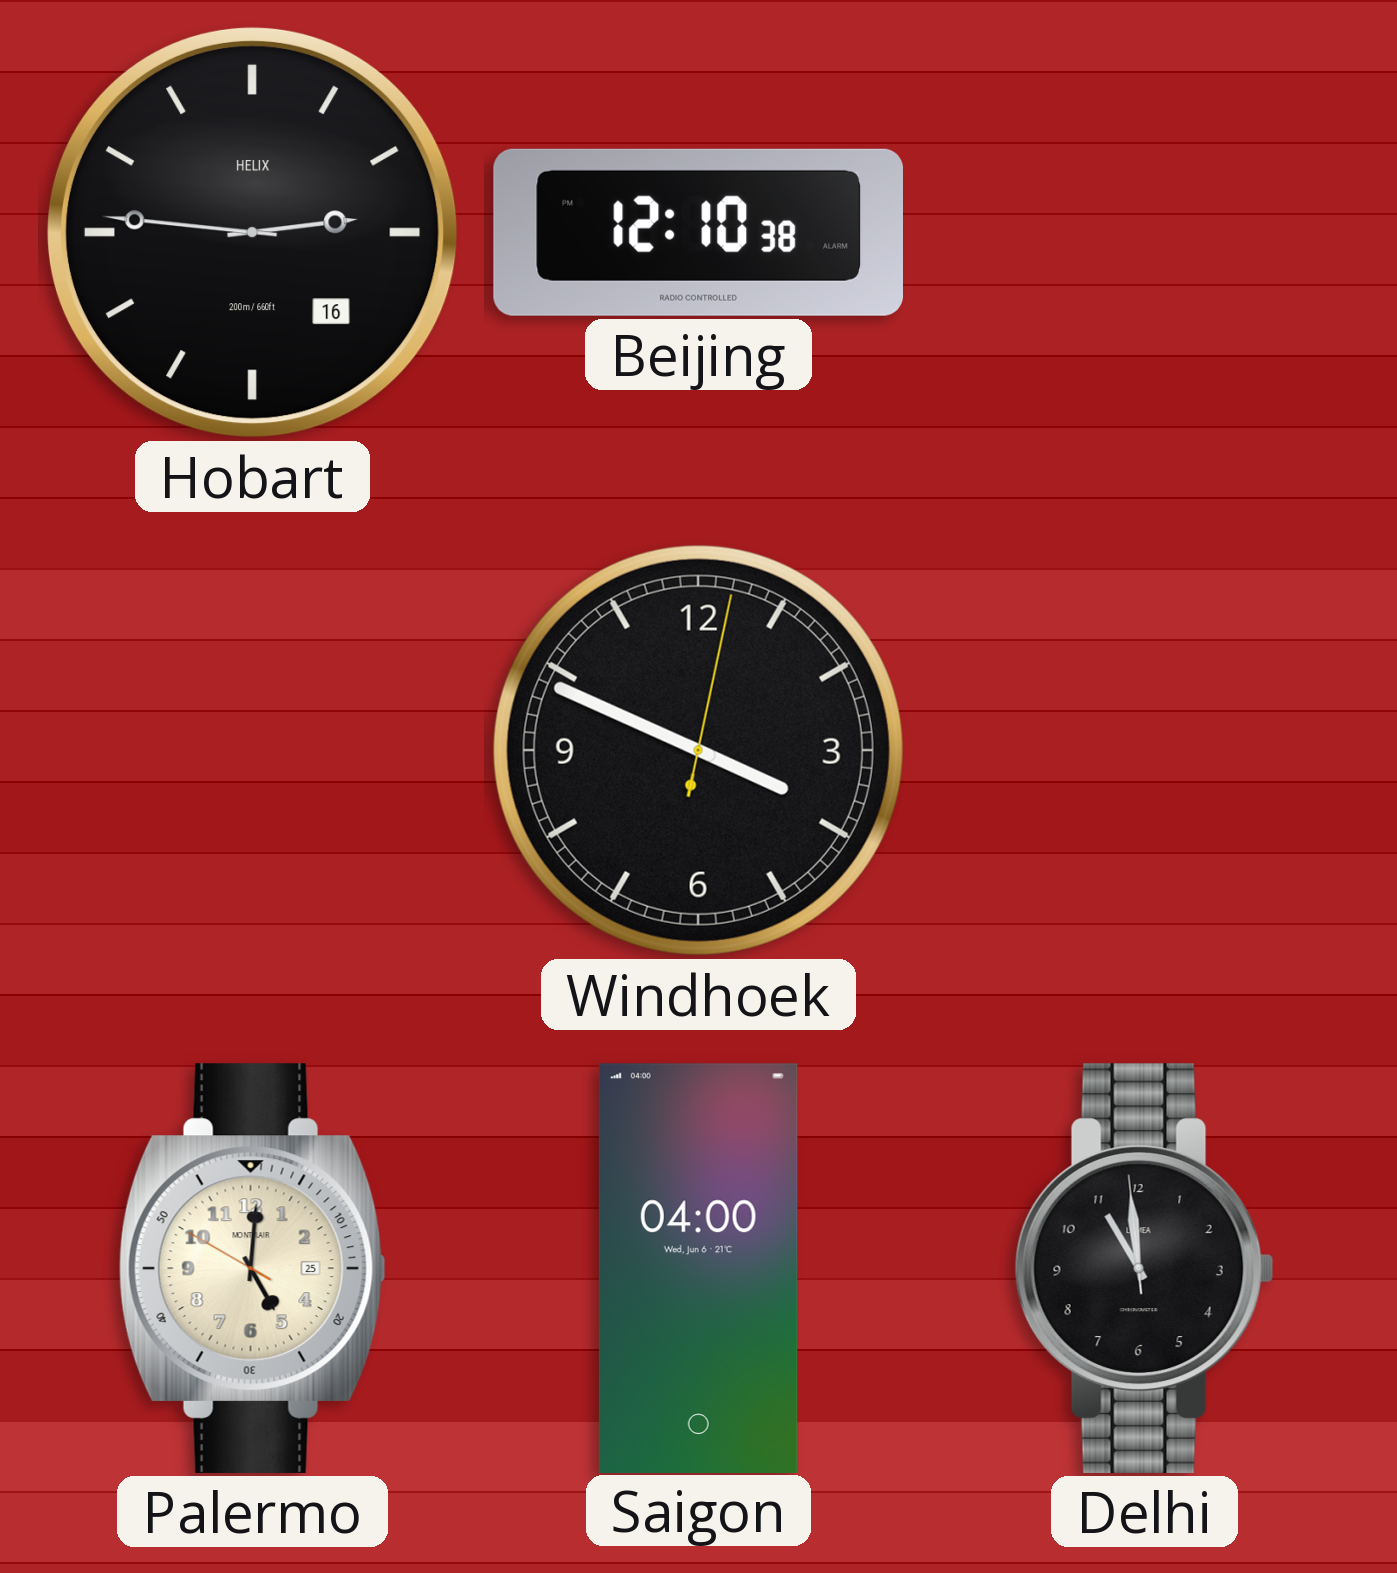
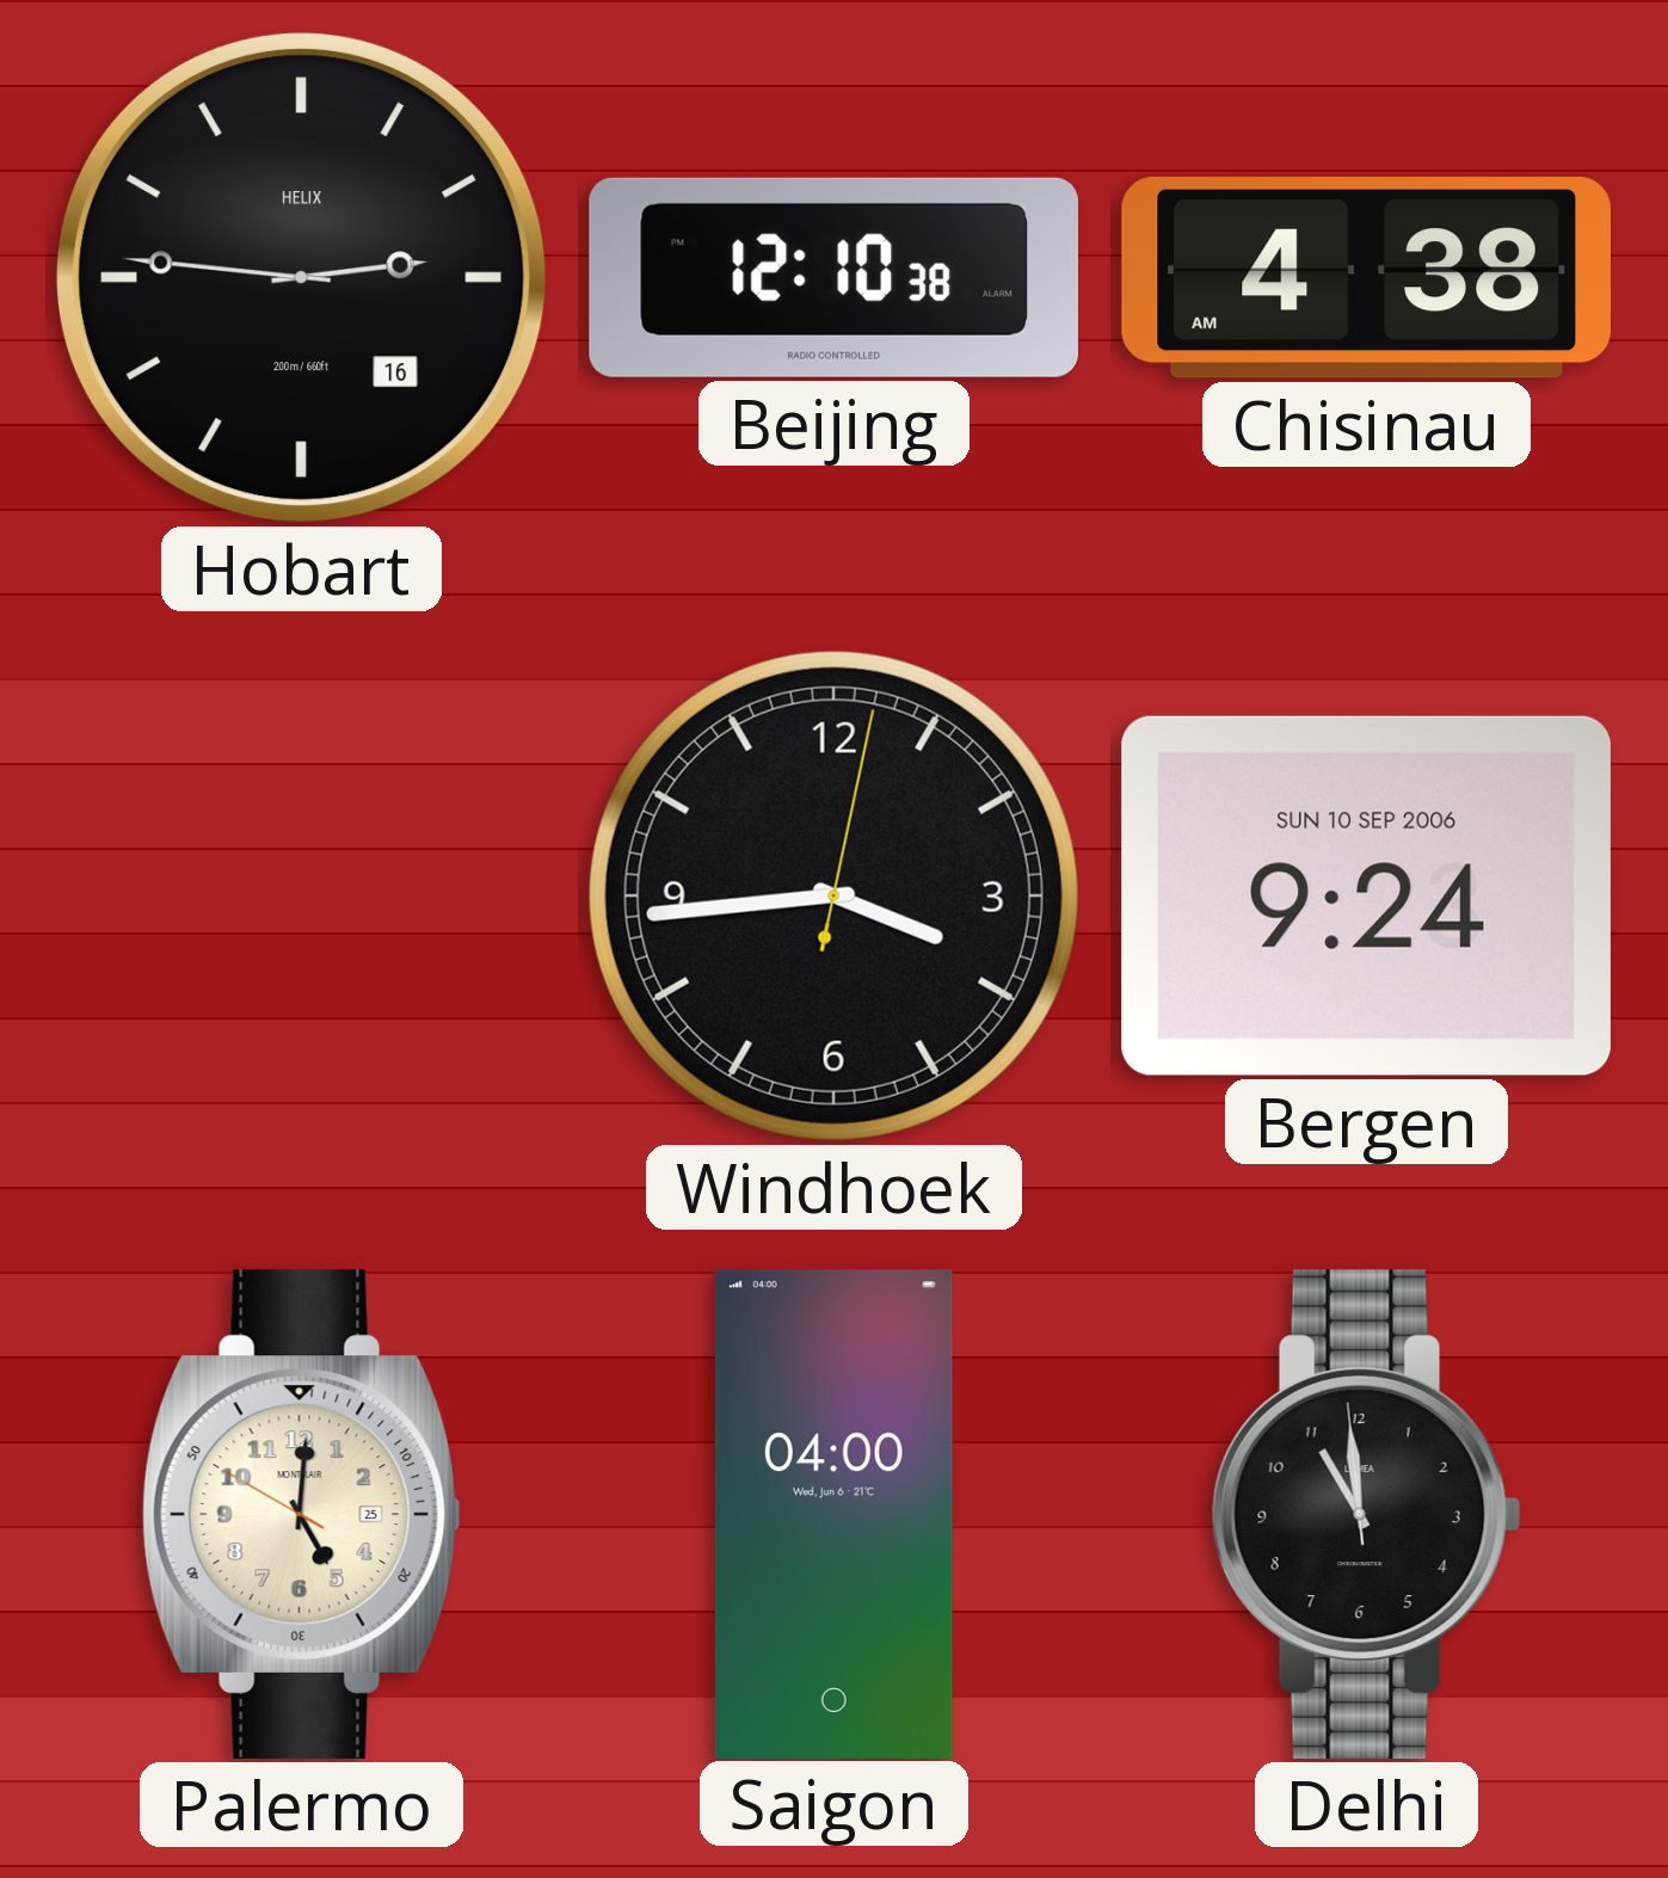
Chisinau: none -> 4:38 (1366, 278)
Windhoek: 3:49 -> 3:44 (833, 895)
Bergen: none -> 9:24 (1366, 895)
